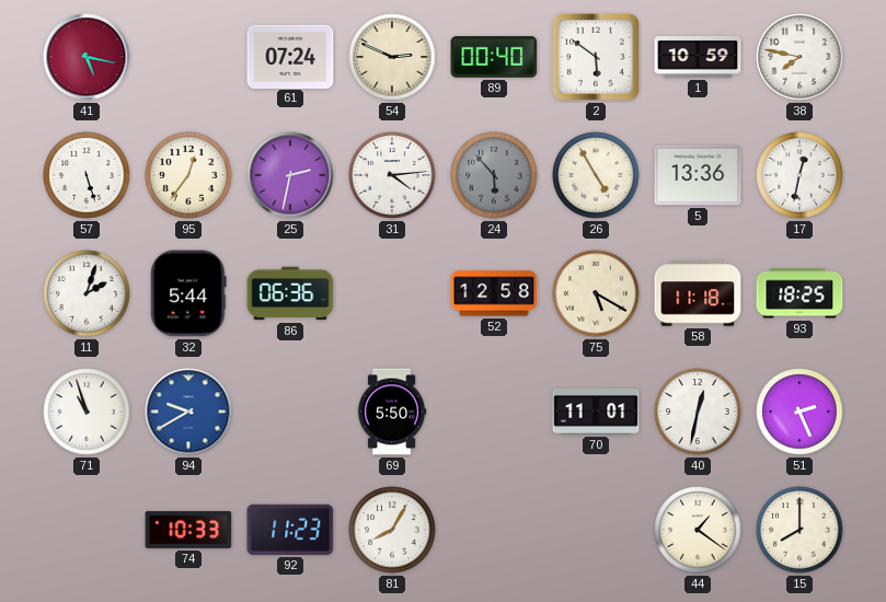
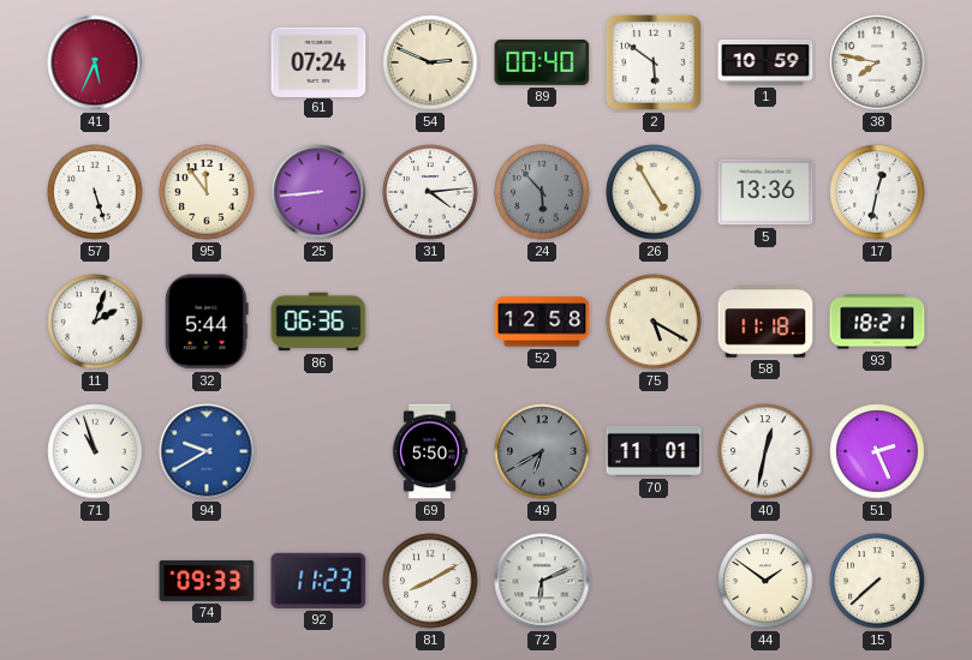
41: 5:17 -> 5:34 (95, 62)
95: 12:36 -> 11:54 (207, 192)
25: 2:32 -> 8:44 (318, 192)
93: 18:25 -> 18:21 (877, 322)
49: none -> 6:40 (542, 451)
74: 10:33 -> 09:33 (207, 581)
81: 8:05 -> 8:10 (430, 581)
72: none -> 6:11 (542, 581)
44: 1:21 -> 1:51 (765, 581)
15: 8:00 -> 7:38 (877, 581)
